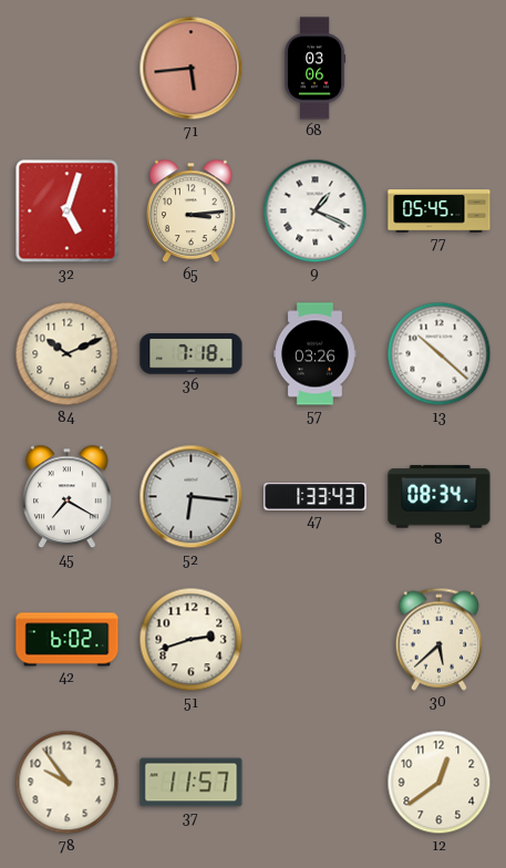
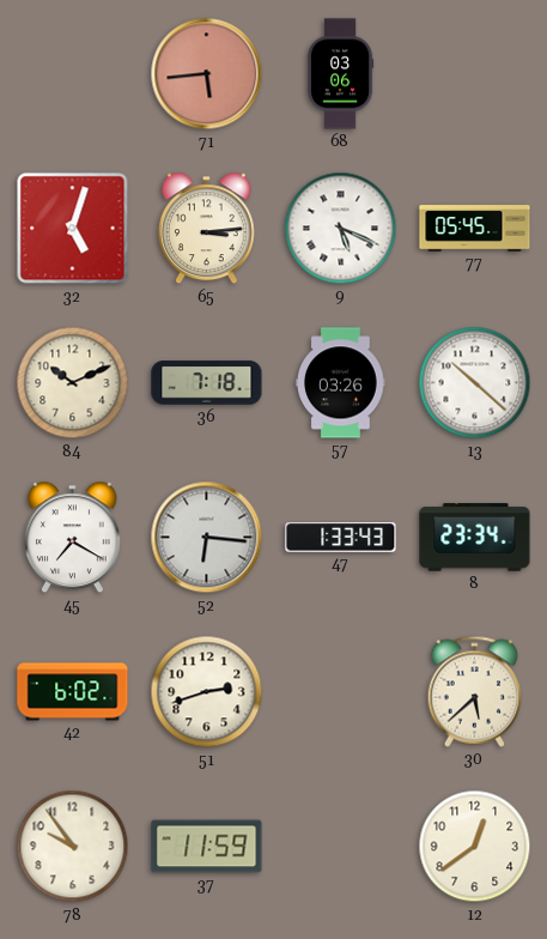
9: 1:19 -> 5:19 (341, 229)
8: 08:34 -> 23:34 (475, 538)
37: 11:57 -> 11:59 (207, 847)
